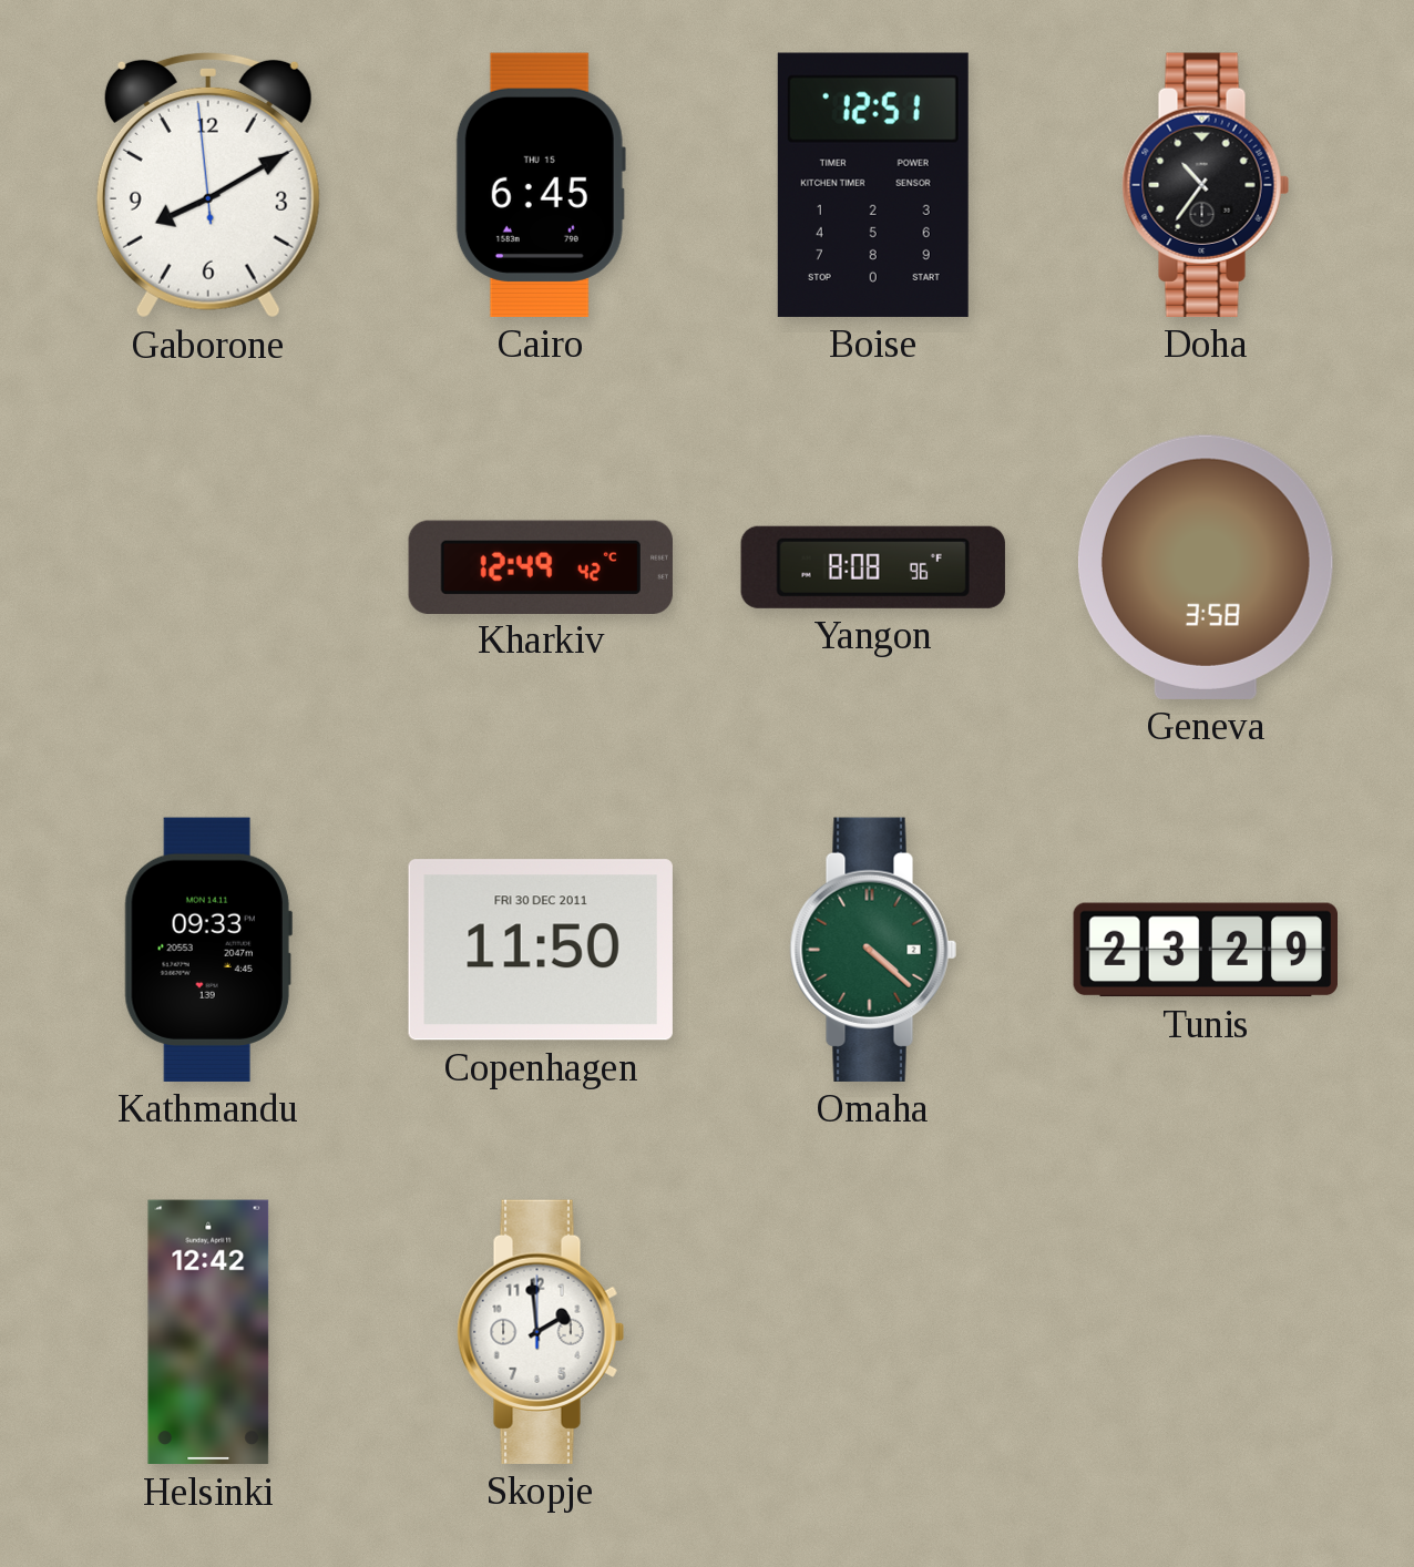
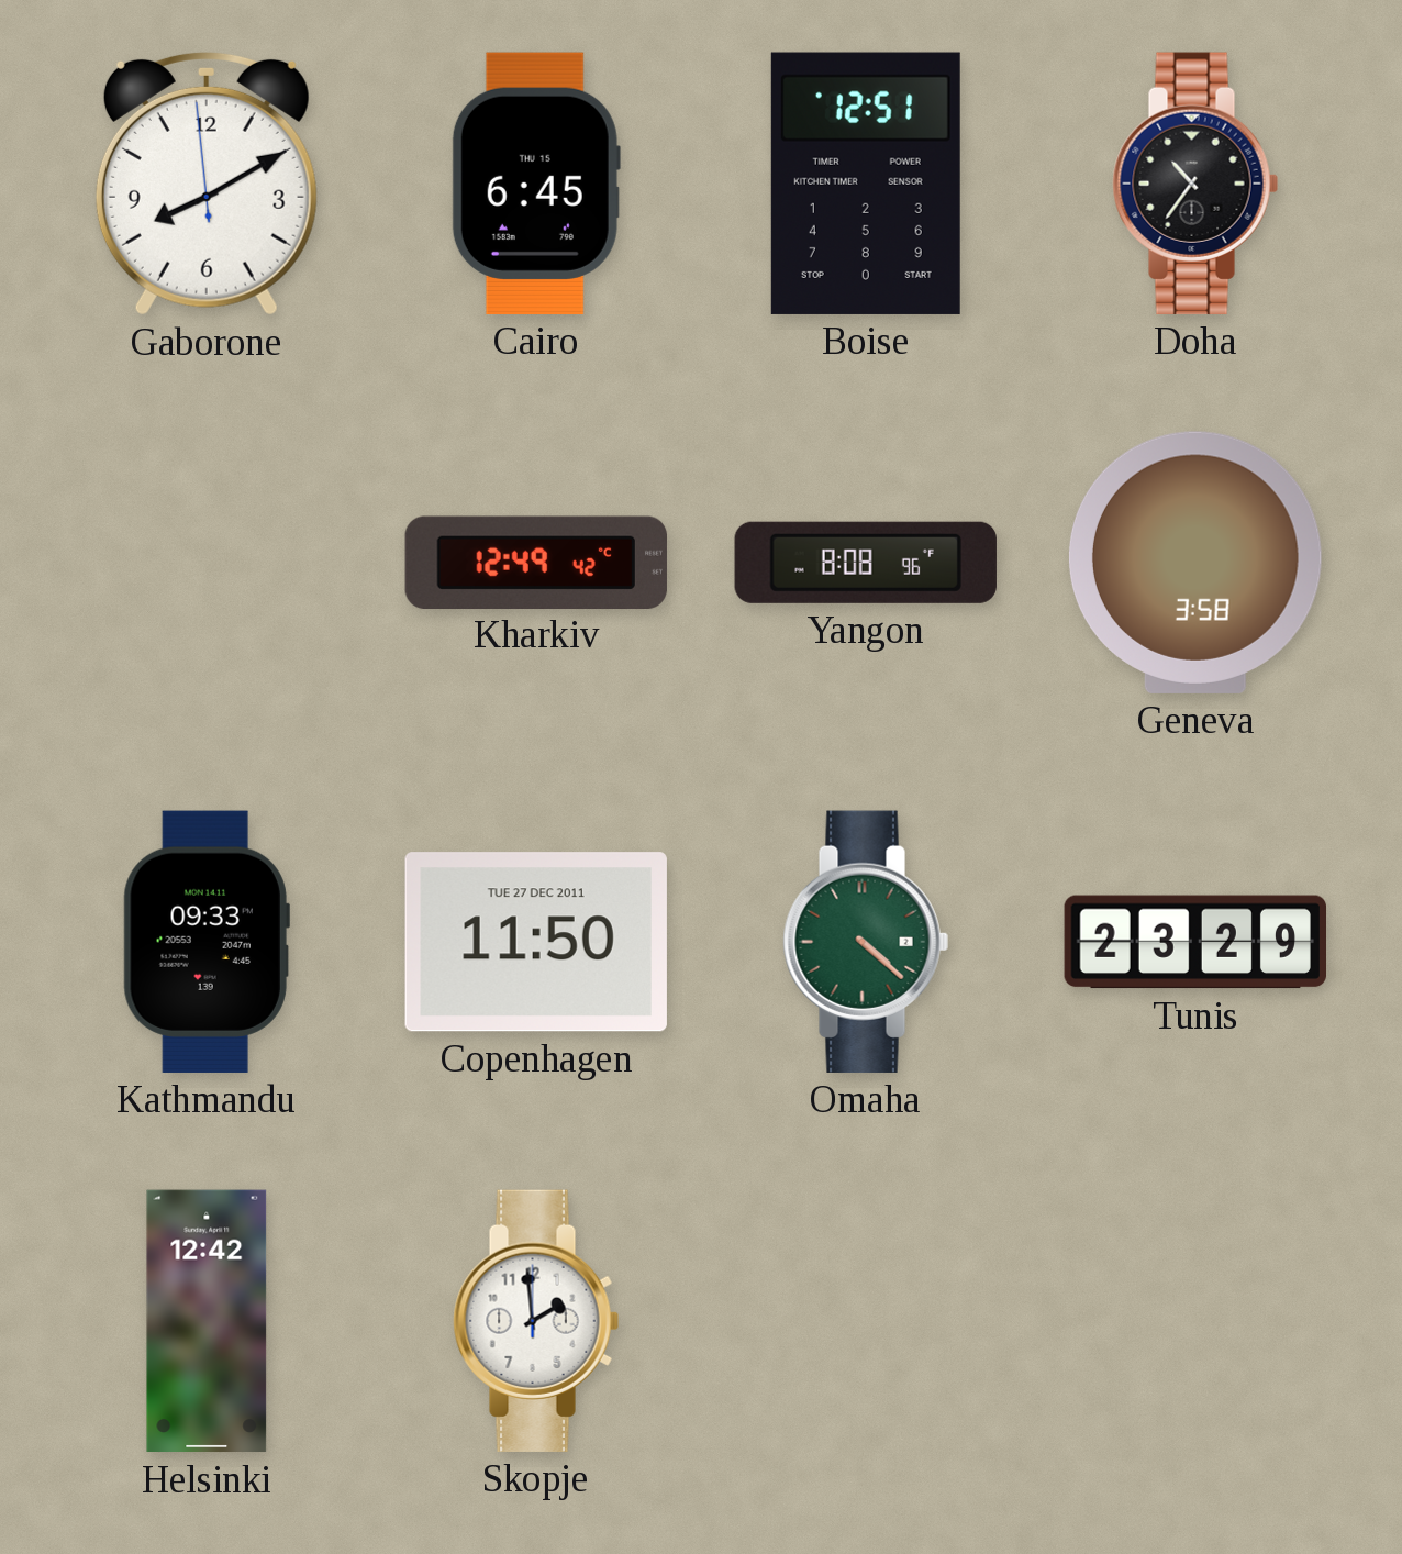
Copenhagen date: FRI 30 DEC 2011 -> TUE 27 DEC 2011 (536, 942)
